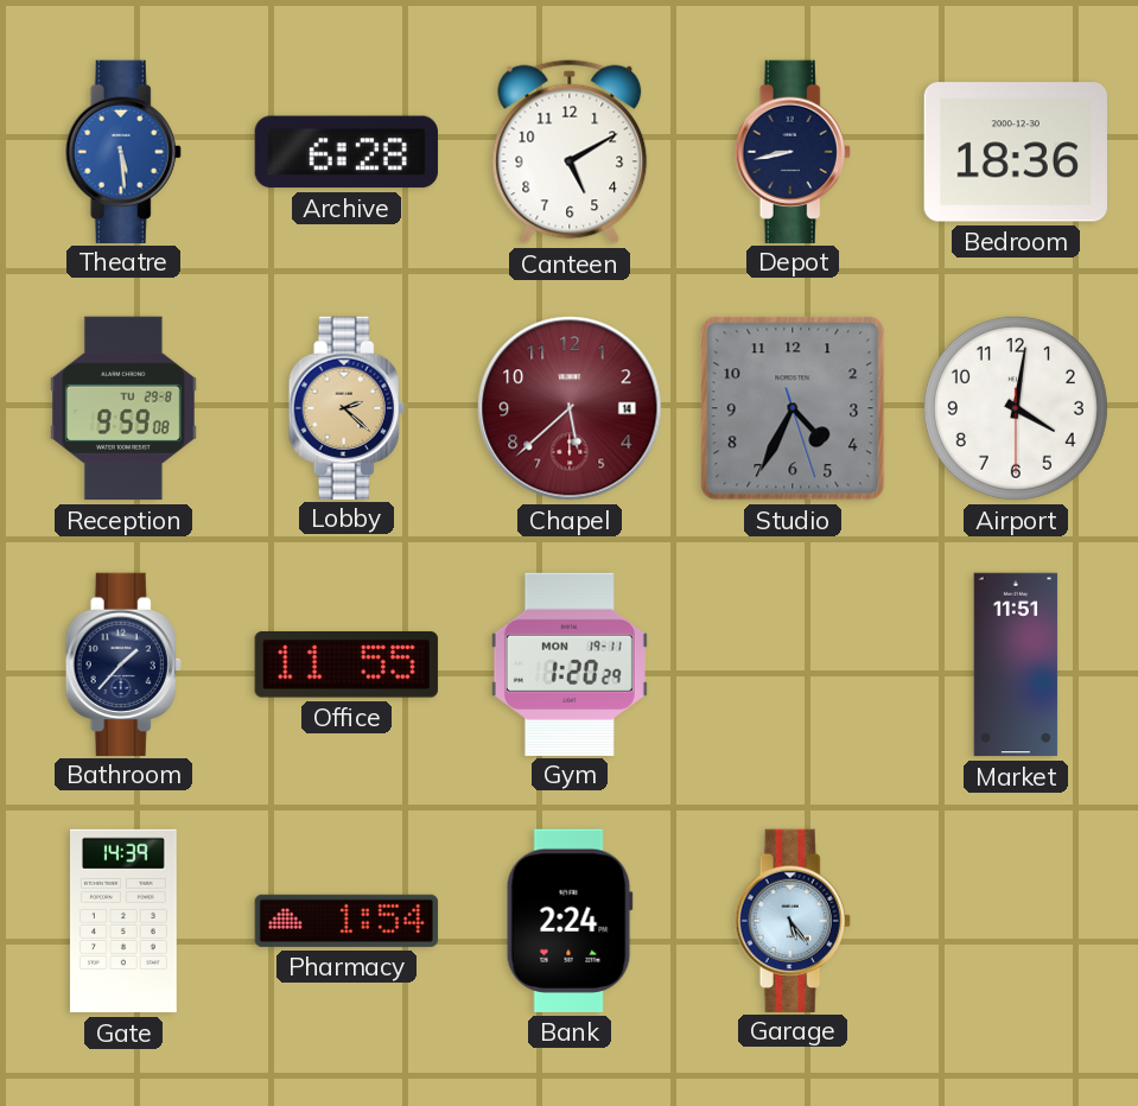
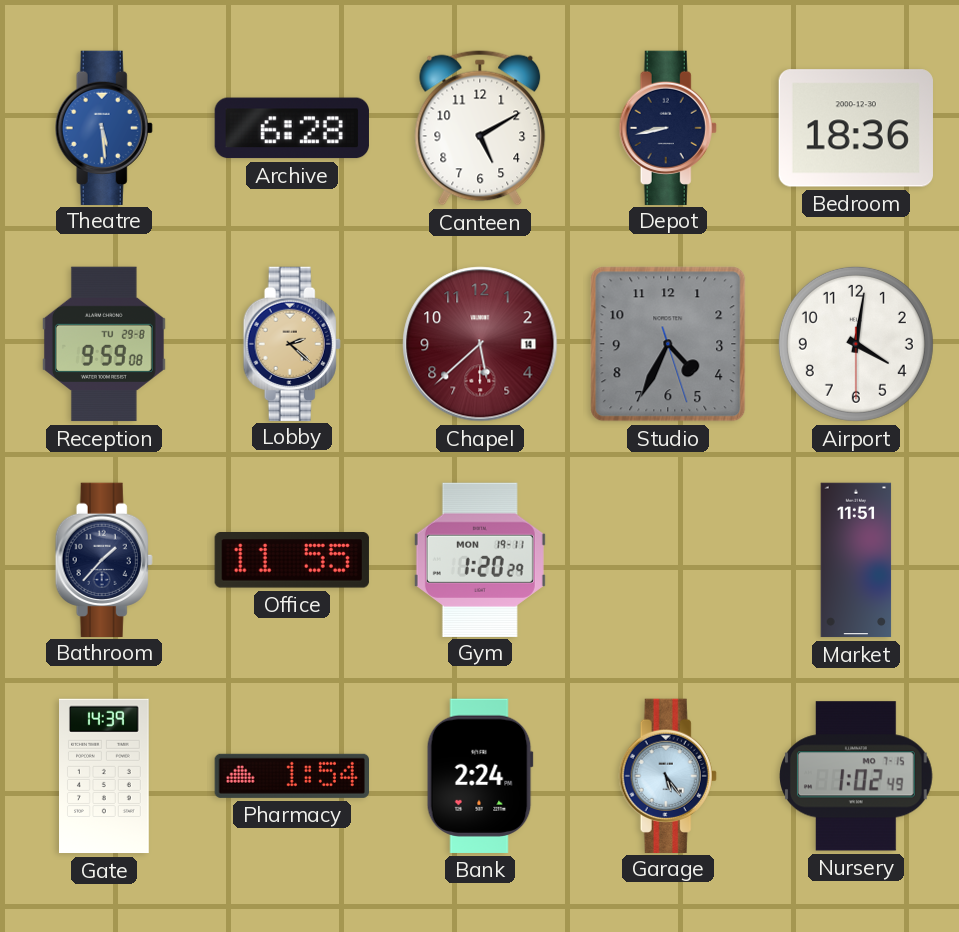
Nursery: none -> 1:02 (857, 776)
